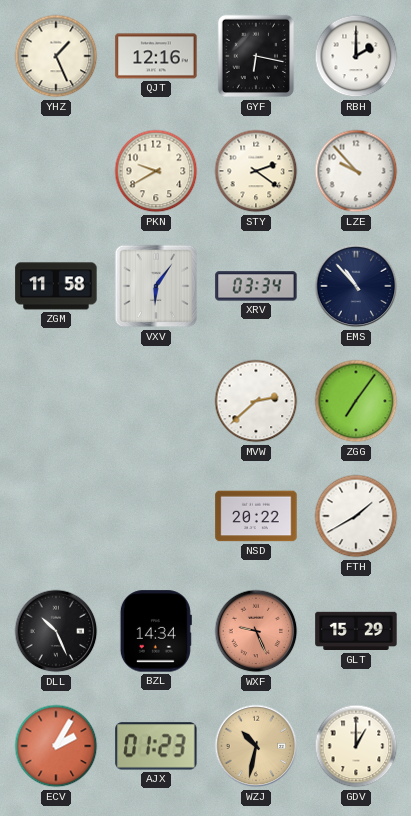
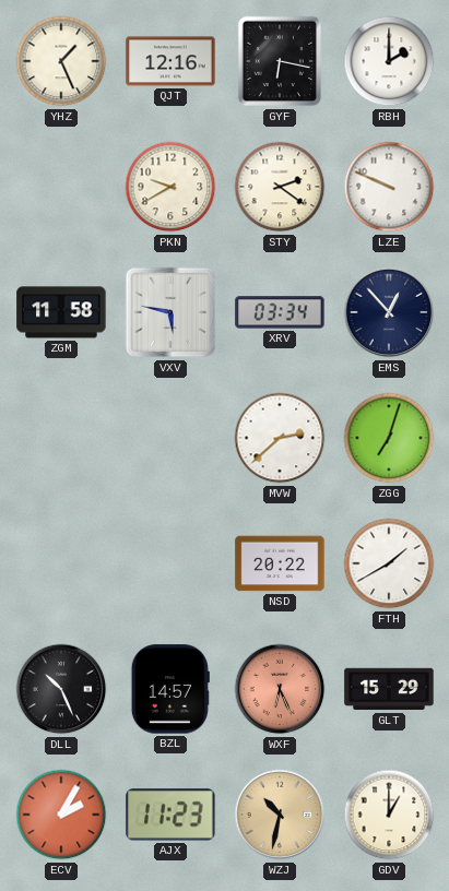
LZE: 9:53 -> 9:49 (389, 187)
VXV: 6:06 -> 5:47 (170, 312)
EMS: 10:53 -> 12:53 (389, 312)
ZGG: 7:06 -> 7:03 (389, 438)
BZL: 14:34 -> 14:57 (170, 689)
WXF: 9:26 -> 6:26 (280, 689)
AJX: 01:23 -> 11:23 (170, 815)
